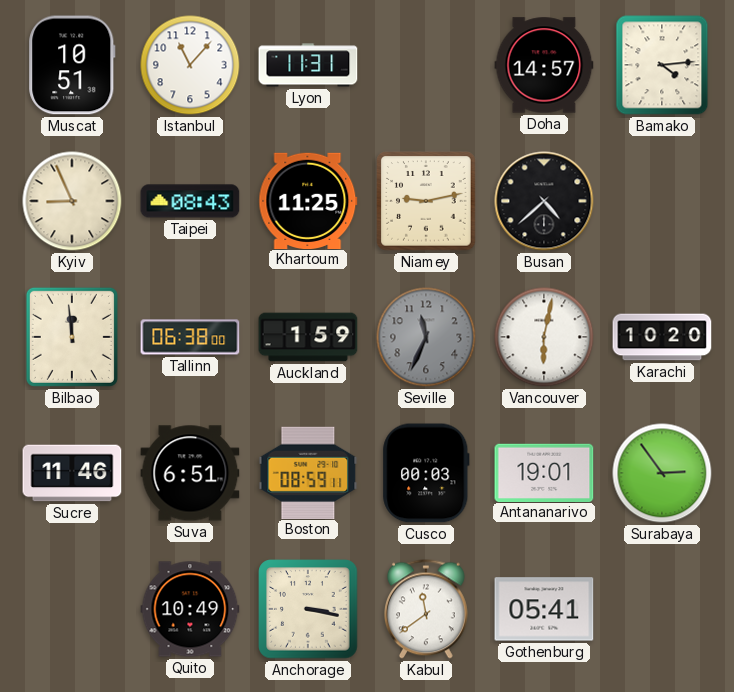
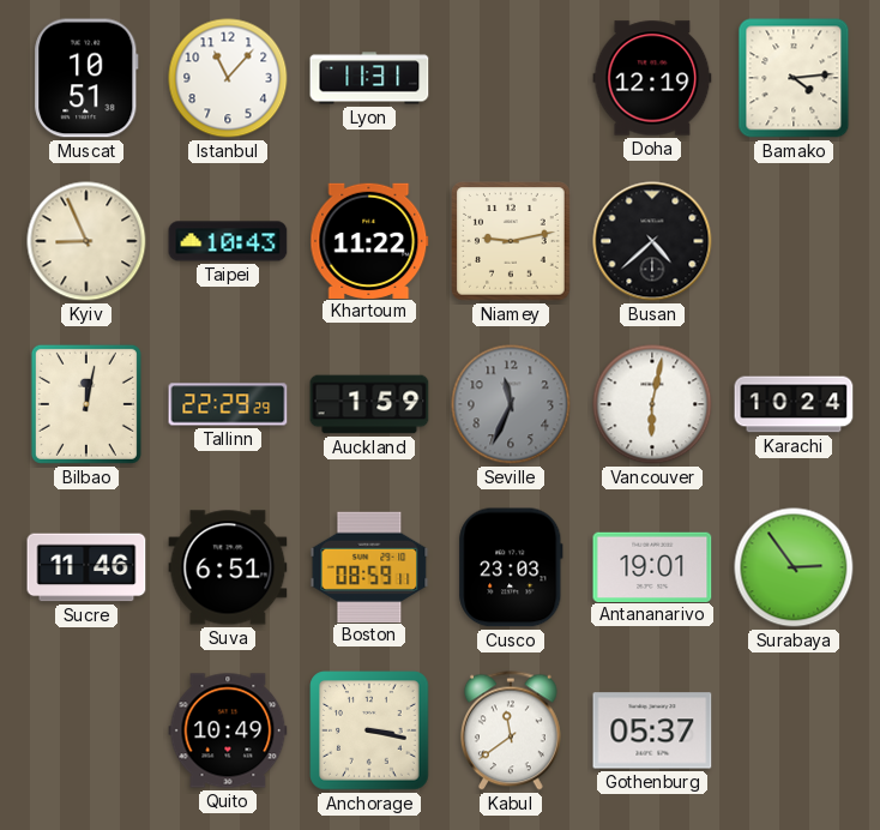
Doha: 14:57 -> 12:19 (652, 78)
Taipei: 08:43 -> 10:43 (228, 241)
Khartoum: 11:25 -> 11:22 (369, 240)
Bilbao: 11:59 -> 12:02 (86, 404)
Tallinn: 06:38 -> 22:29 (228, 404)
Karachi: 10:20 -> 10:24 (794, 404)
Cusco: 00:03 -> 23:03 (511, 567)
Gothenburg: 05:41 -> 05:37 (652, 730)
